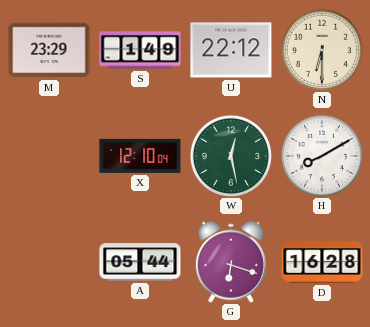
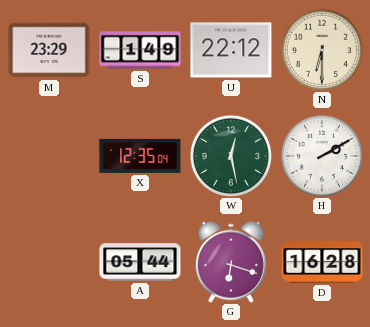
X: 12:10 -> 12:35 (140, 156)
H: 8:10 -> 2:10 (322, 156)
